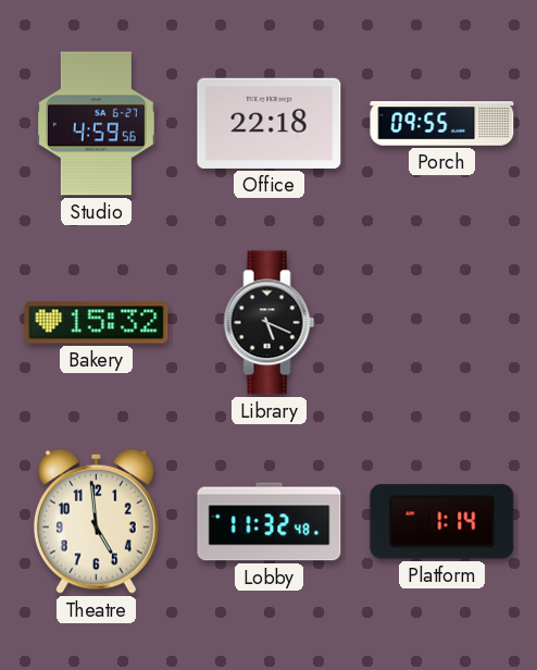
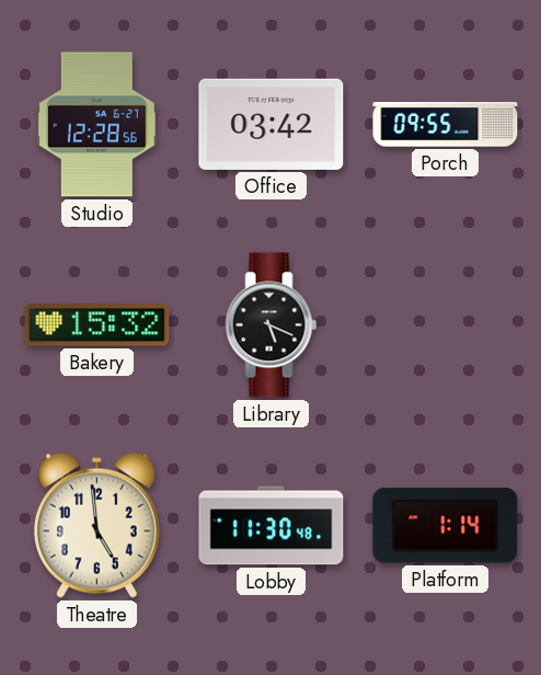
Studio: 4:59 -> 12:28 (96, 125)
Office: 22:18 -> 03:42 (272, 124)
Lobby: 11:32 -> 11:30 (272, 526)
